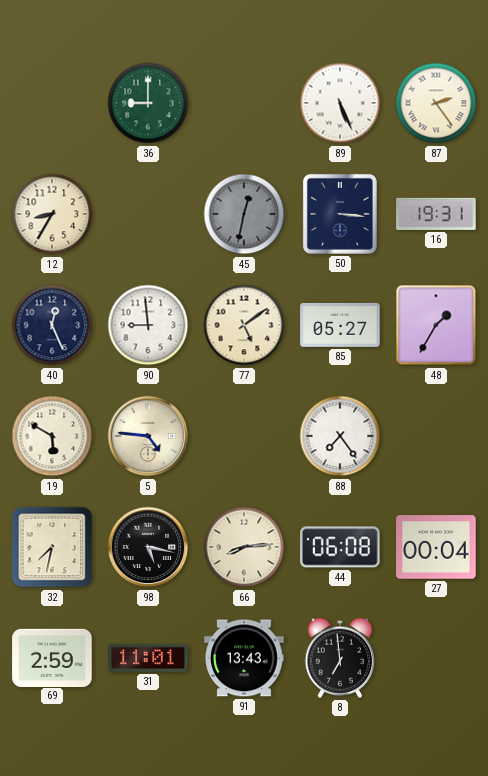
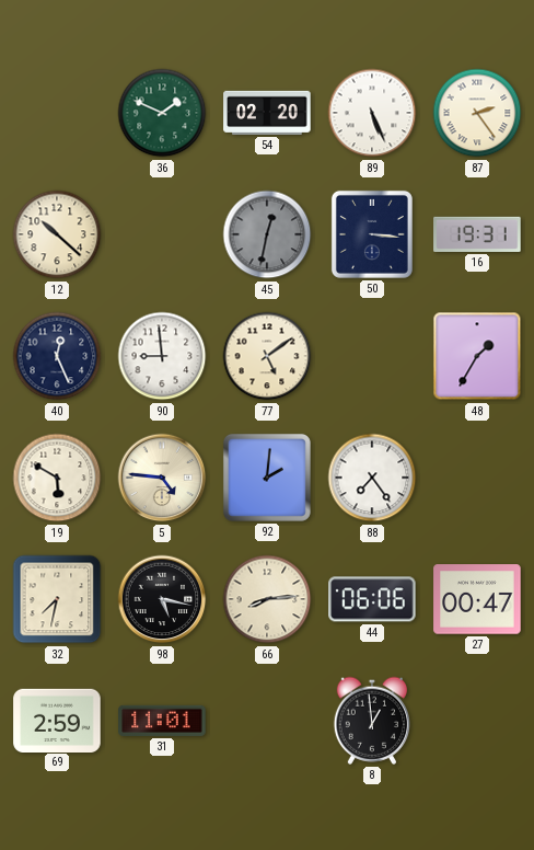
36: 9:00 -> 1:49 (162, 113)
54: none -> 02:20 (267, 113)
12: 8:35 -> 10:22 (57, 234)
85: 05:27 -> none (340, 325)
92: none -> 2:01 (267, 478)
44: 06:08 -> 06:06 (372, 599)
27: 00:04 -> 00:47 (477, 599)
91: 13:43 -> none (244, 658)
8: 6:59 -> 12:59 (371, 721)
